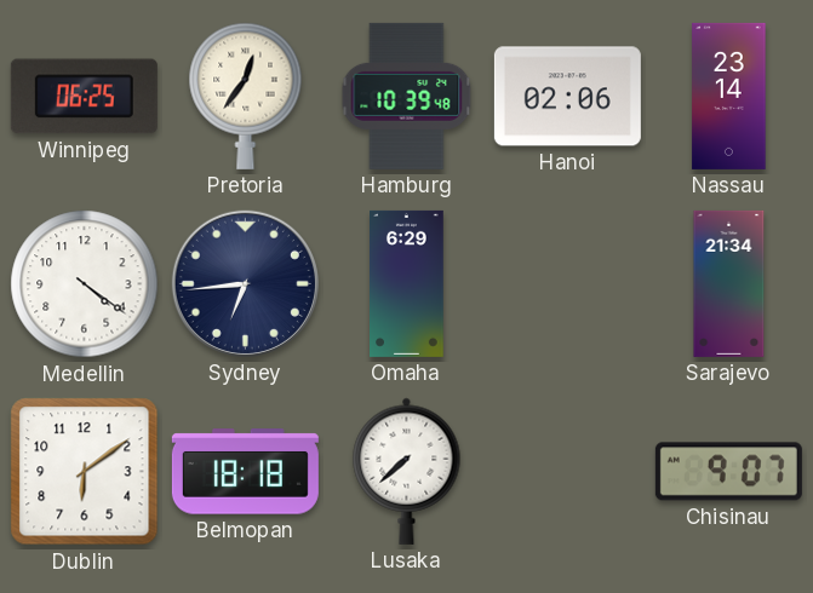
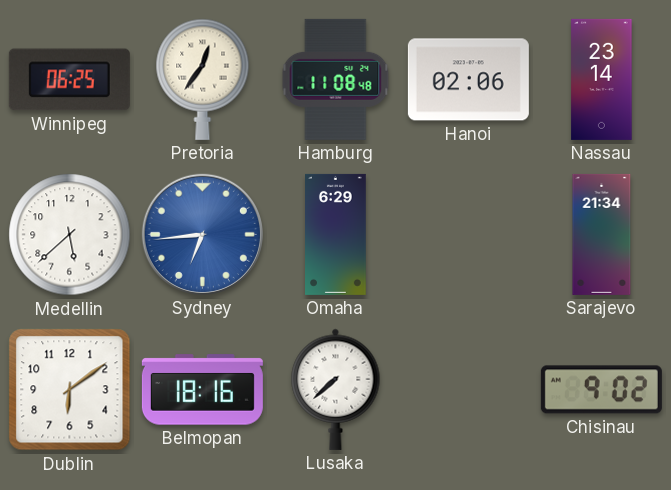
Hamburg: 10:39 -> 11:08 (336, 79)
Medellin: 4:21 -> 5:38 (70, 235)
Sydney dial: navy -> blue (202, 234)
Belmopan: 18:18 -> 18:16 (202, 390)
Chisinau: 9:07 -> 9:02 (601, 390)
